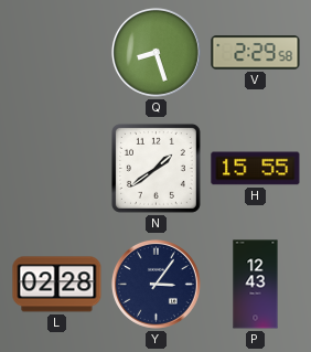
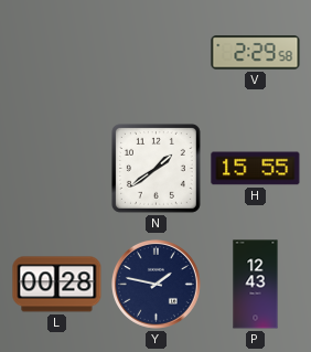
Q: 8:27 -> none (155, 52)
L: 02:28 -> 00:28 (57, 285)
Y: 3:06 -> 1:47 (155, 284)
